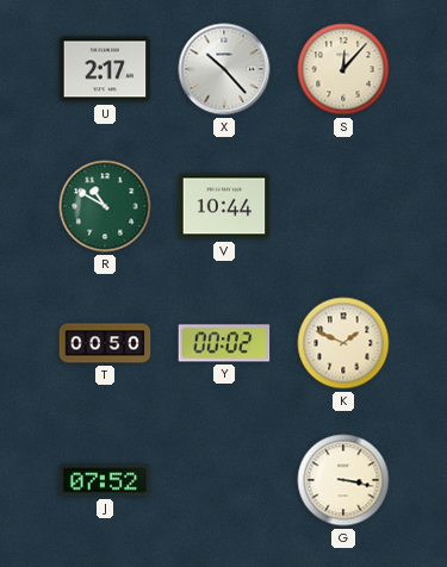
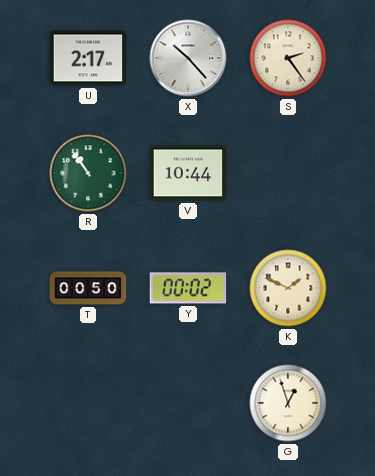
S: 12:07 -> 2:24 (288, 58)
R: 10:50 -> 10:54 (88, 173)
J: 07:52 -> none (105, 480)
G: 3:17 -> 12:57 (288, 403)
